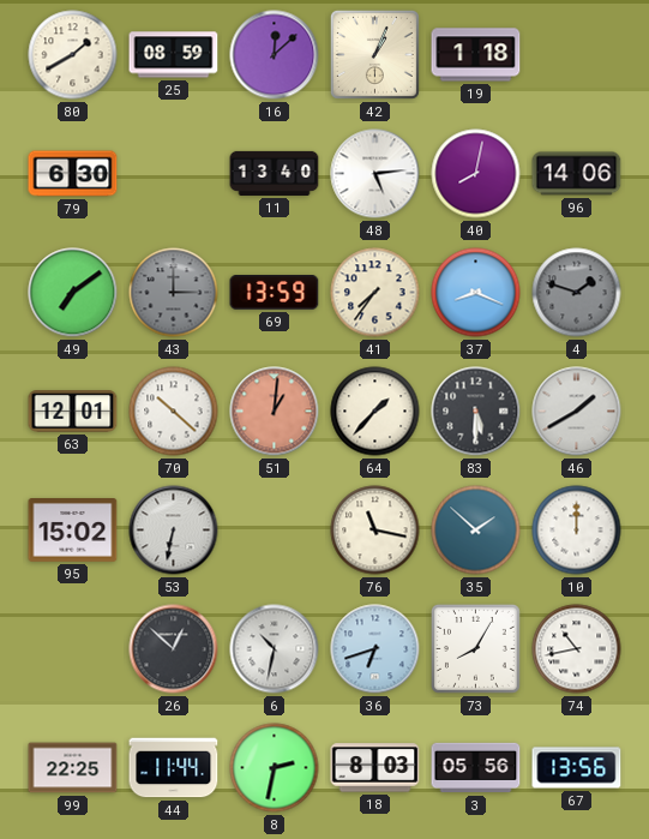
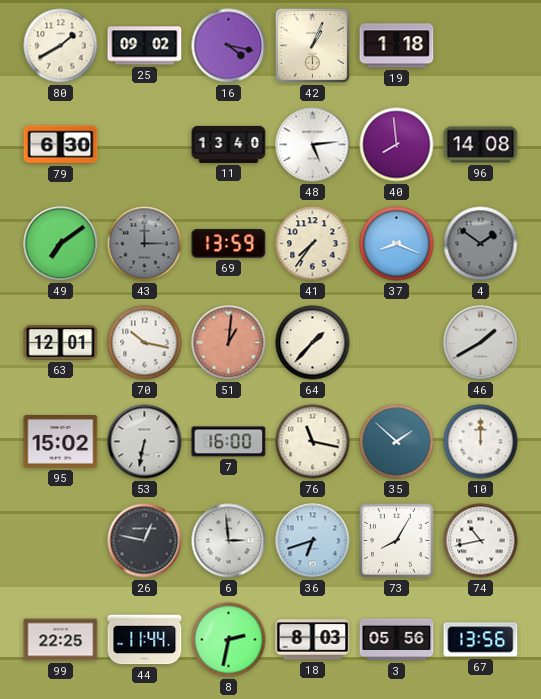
25: 08:59 -> 09:02 (145, 46)
16: 12:08 -> 4:17 (229, 46)
40: 8:02 -> 7:59 (397, 145)
96: 14:06 -> 14:08 (481, 145)
4: 1:48 -> 1:51 (481, 244)
70: 10:22 -> 10:17 (145, 343)
83: 5:30 -> none (476, 412)
7: none -> 16:00 (229, 442)
26: 12:52 -> 12:47 (145, 541)
6: 10:32 -> 2:59 (229, 541)
